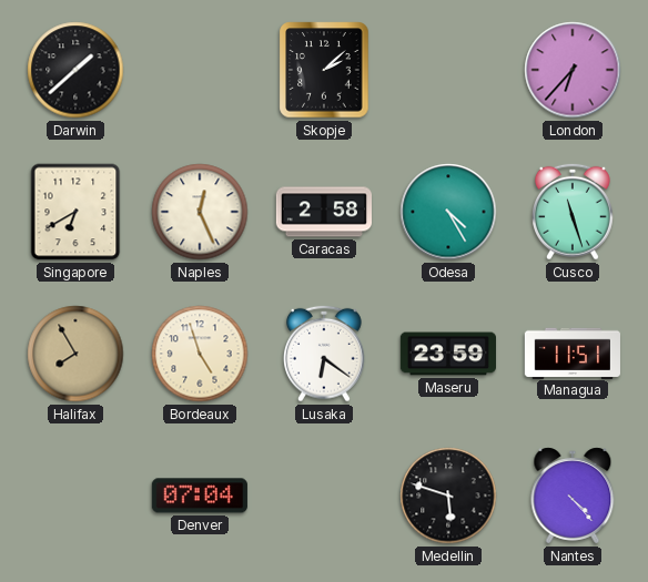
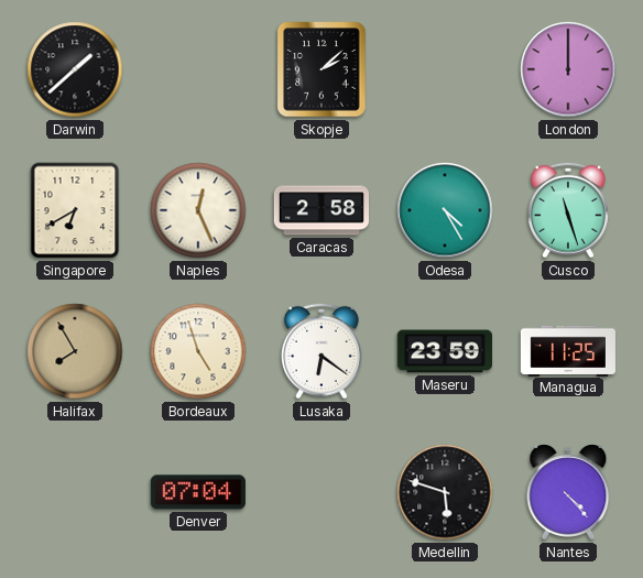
London: 6:37 -> 12:00 (568, 69)
Managua: 11:51 -> 11:25 (568, 350)
